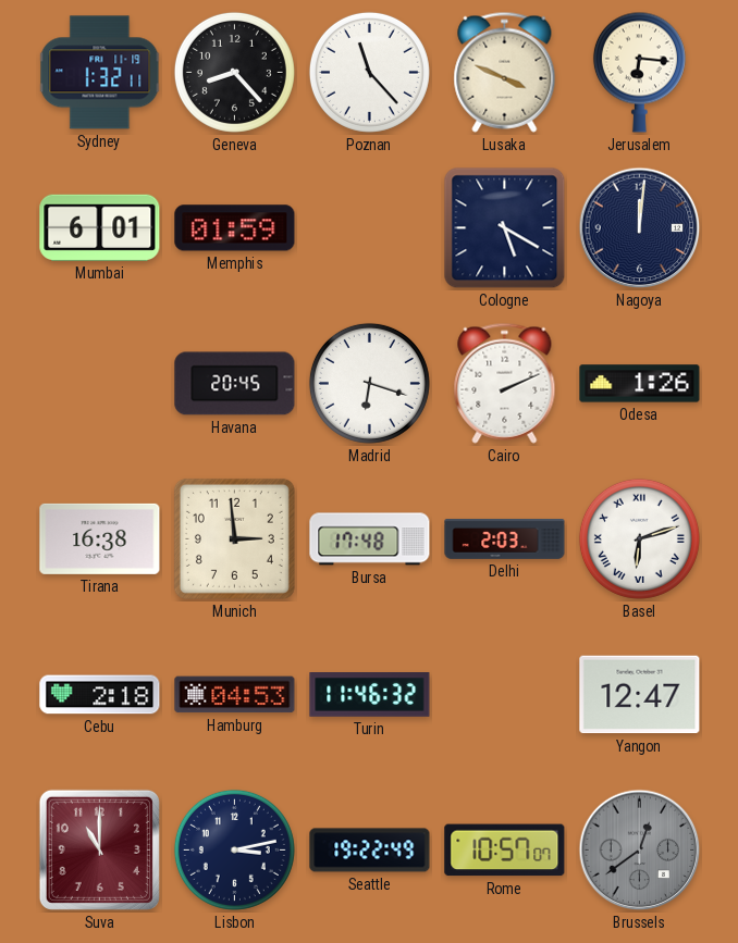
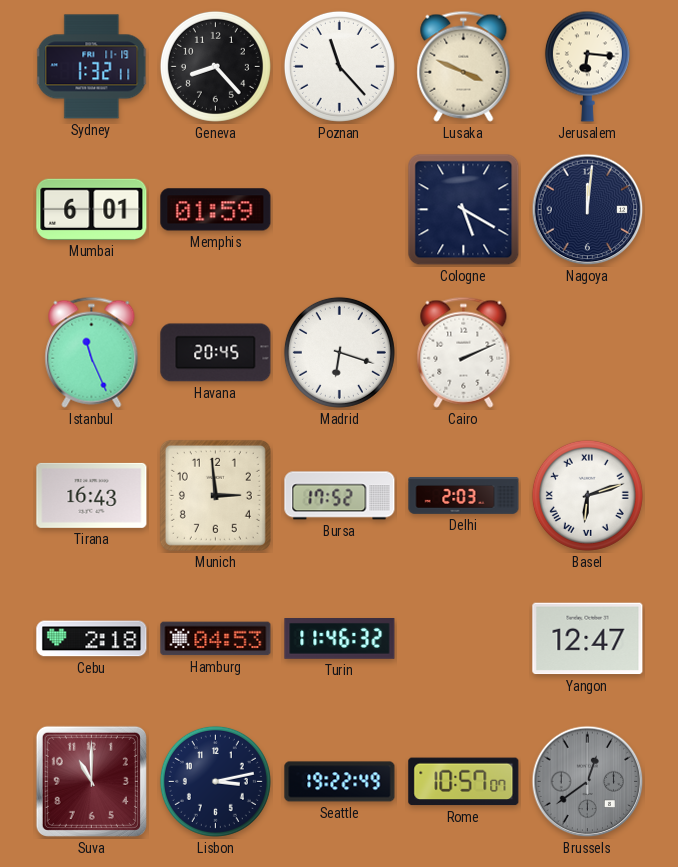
Istanbul: none -> 11:26 (92, 352)
Odesa: 1:26 -> none (640, 384)
Tirana: 16:38 -> 16:43 (92, 495)
Bursa: 17:48 -> 17:52 (340, 496)
